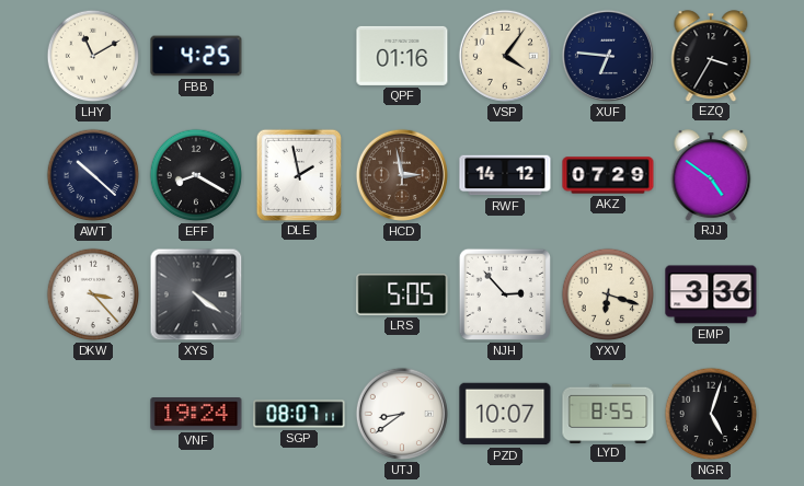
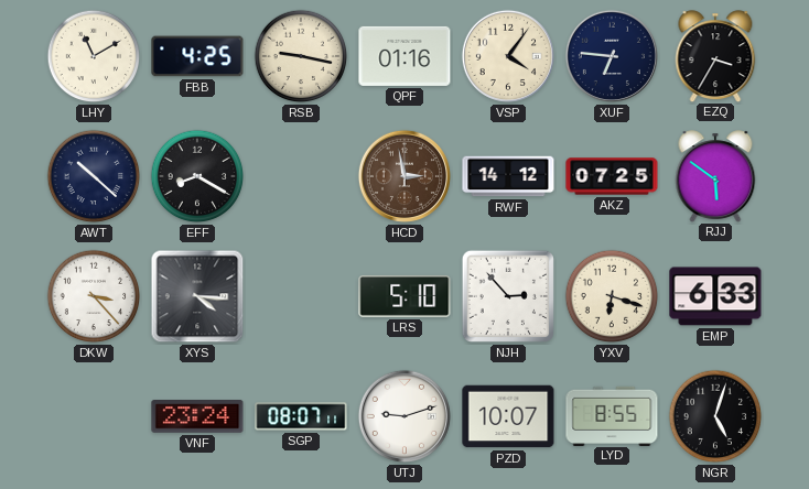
RSB: none -> 9:17 (301, 56)
DLE: 1:58 -> none (298, 174)
AKZ: 07:29 -> 07:25 (612, 176)
RJJ: 4:51 -> 5:51 (715, 176)
XYS: 4:21 -> 4:16 (197, 296)
LRS: 5:05 -> 5:10 (404, 296)
EMP: 3:36 -> 6:33 (715, 296)
VNF: 19:24 -> 23:24 (197, 417)
UTJ: 8:39 -> 9:12 (404, 416)
